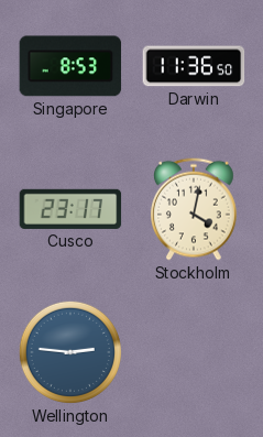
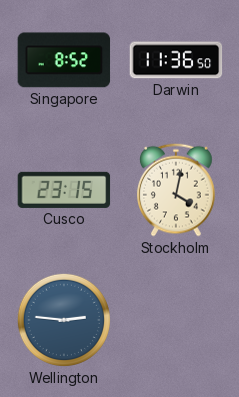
Singapore: 8:53 -> 8:52 (64, 60)
Cusco: 23:17 -> 23:15 (64, 190)
